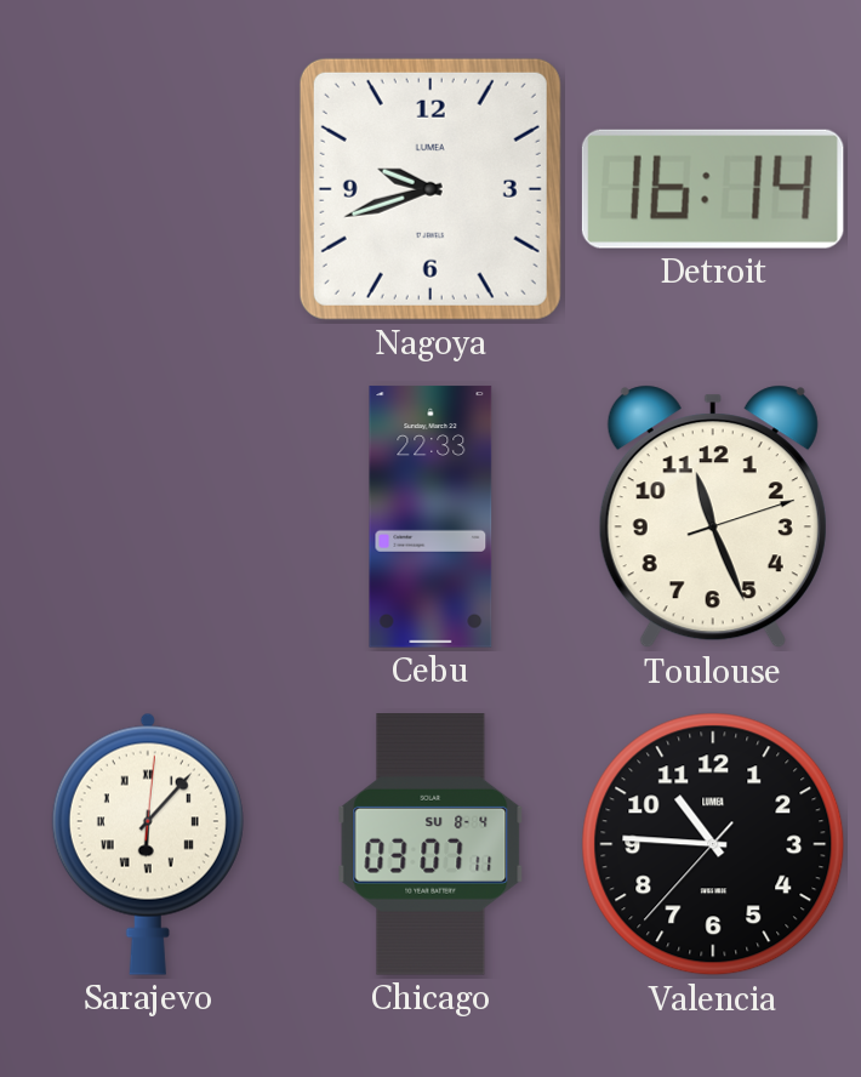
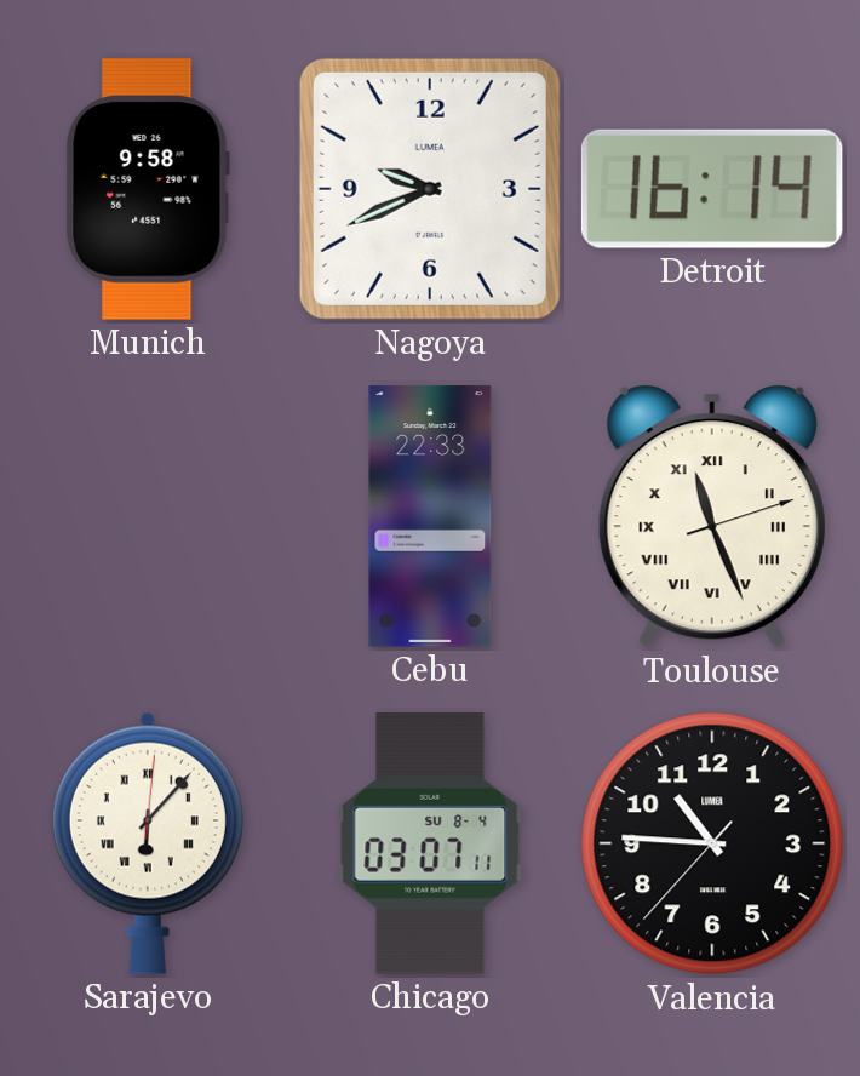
Munich: none -> 9:58 (148, 189)
Nagoya: 9:42 -> 9:41 (430, 189)
Toulouse numerals: Arabic -> Roman (712, 516)
